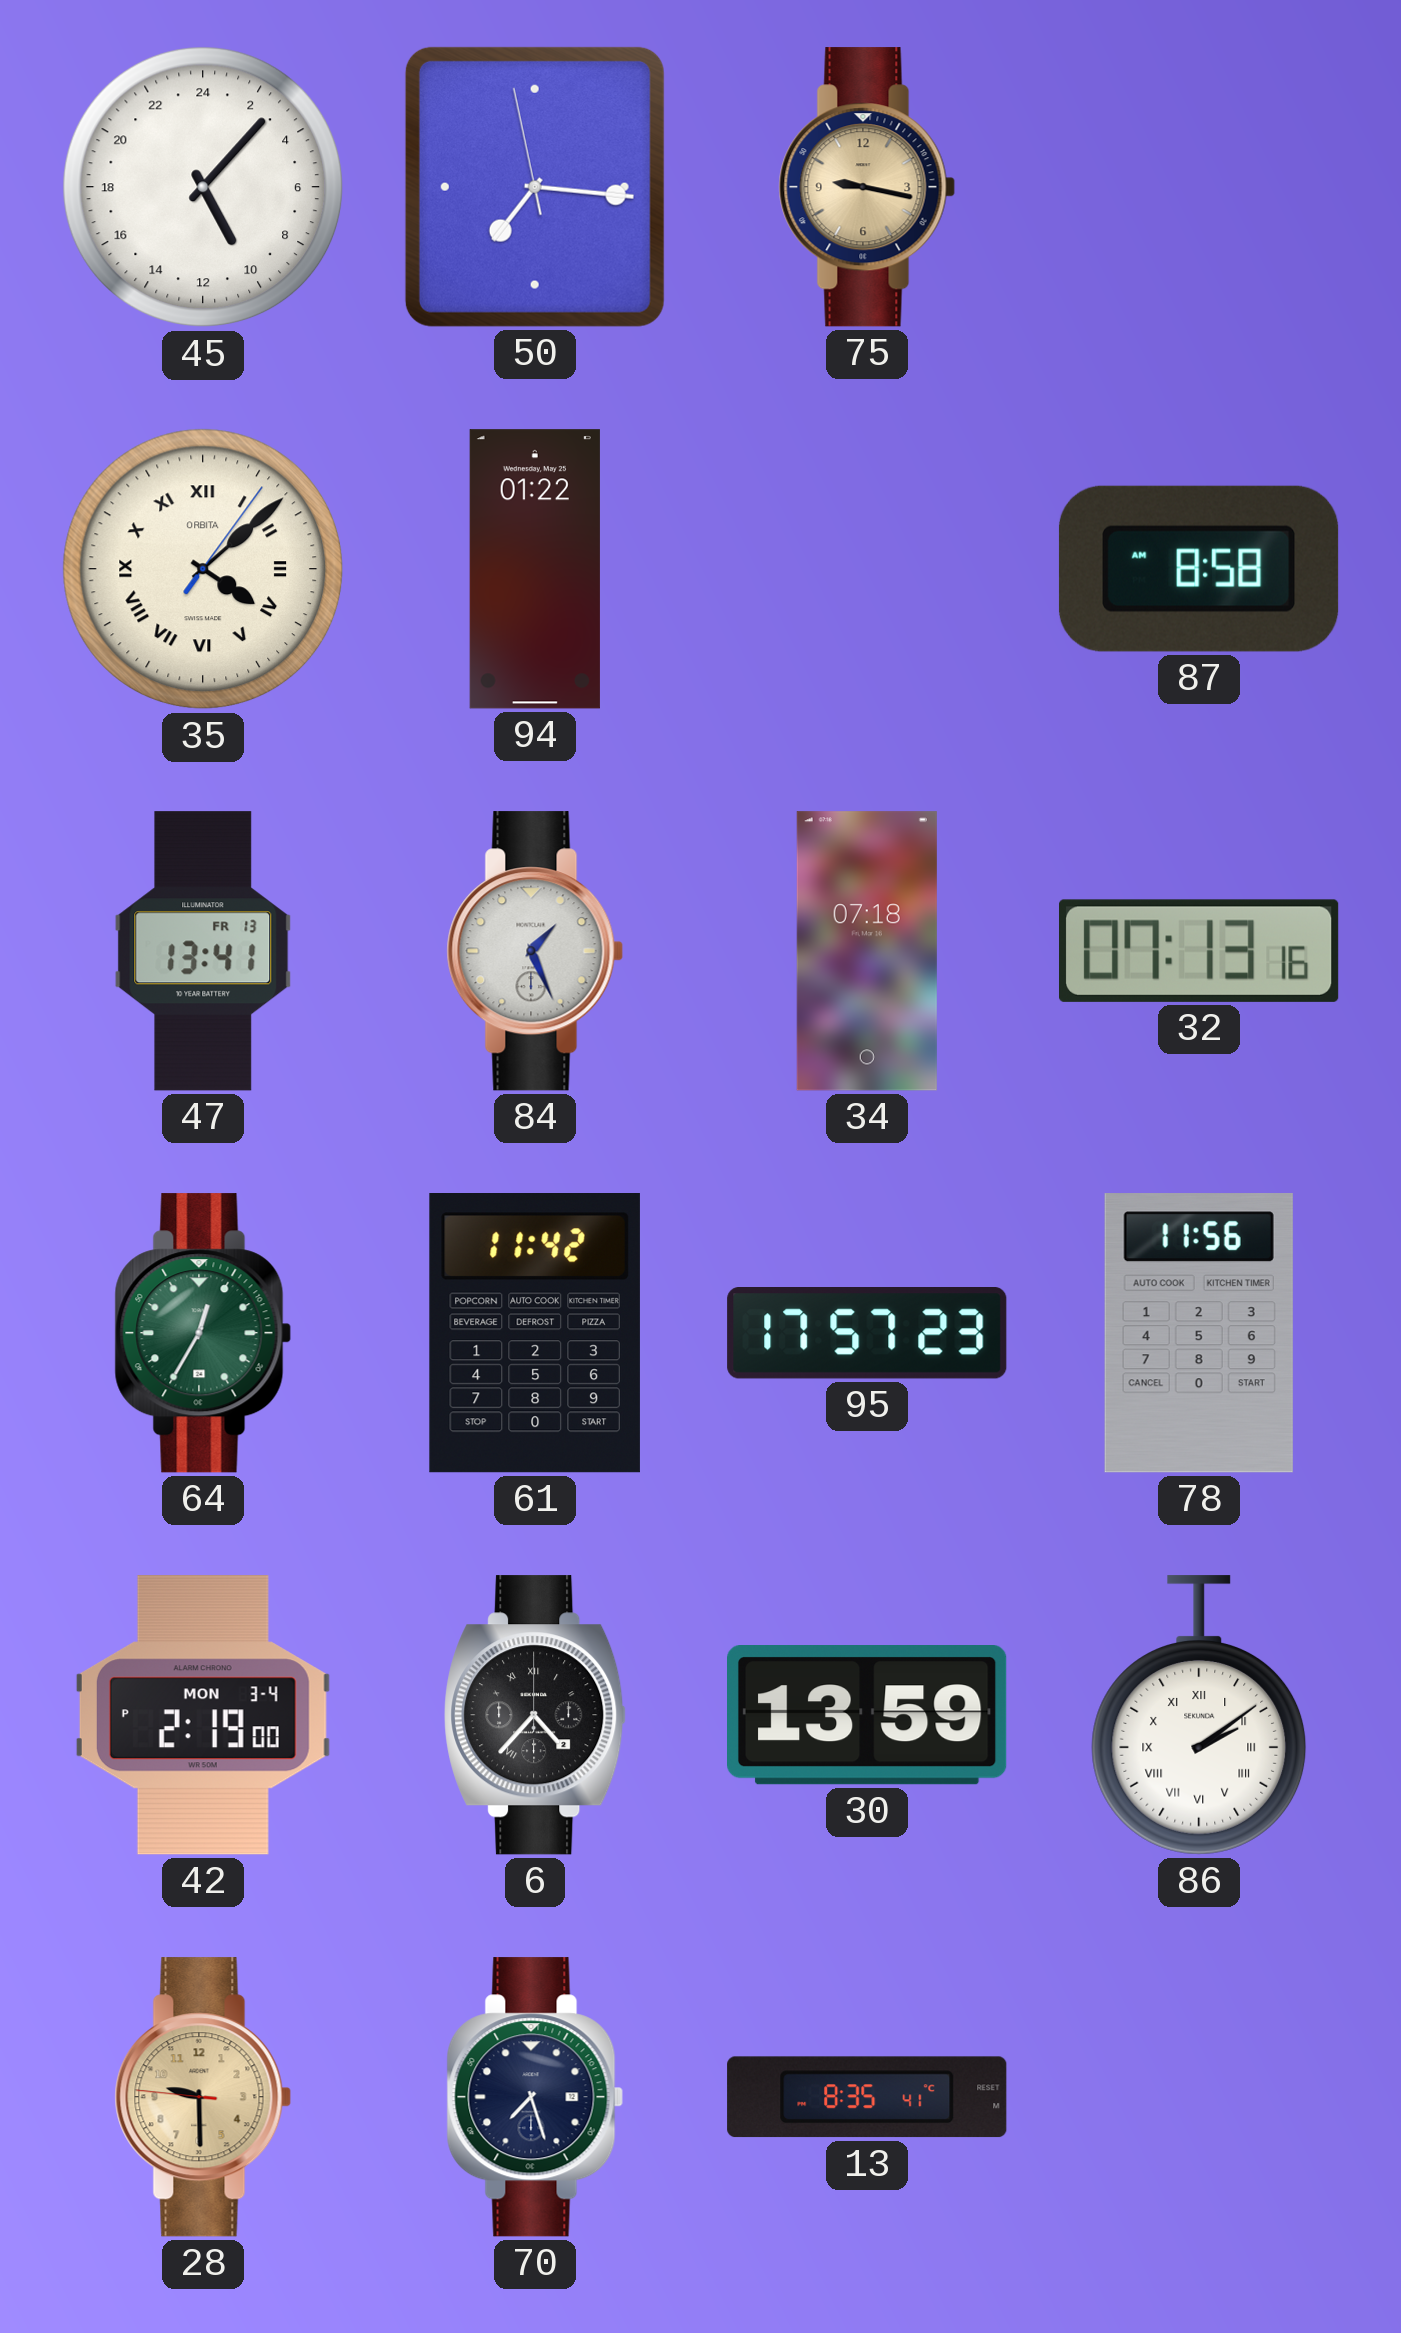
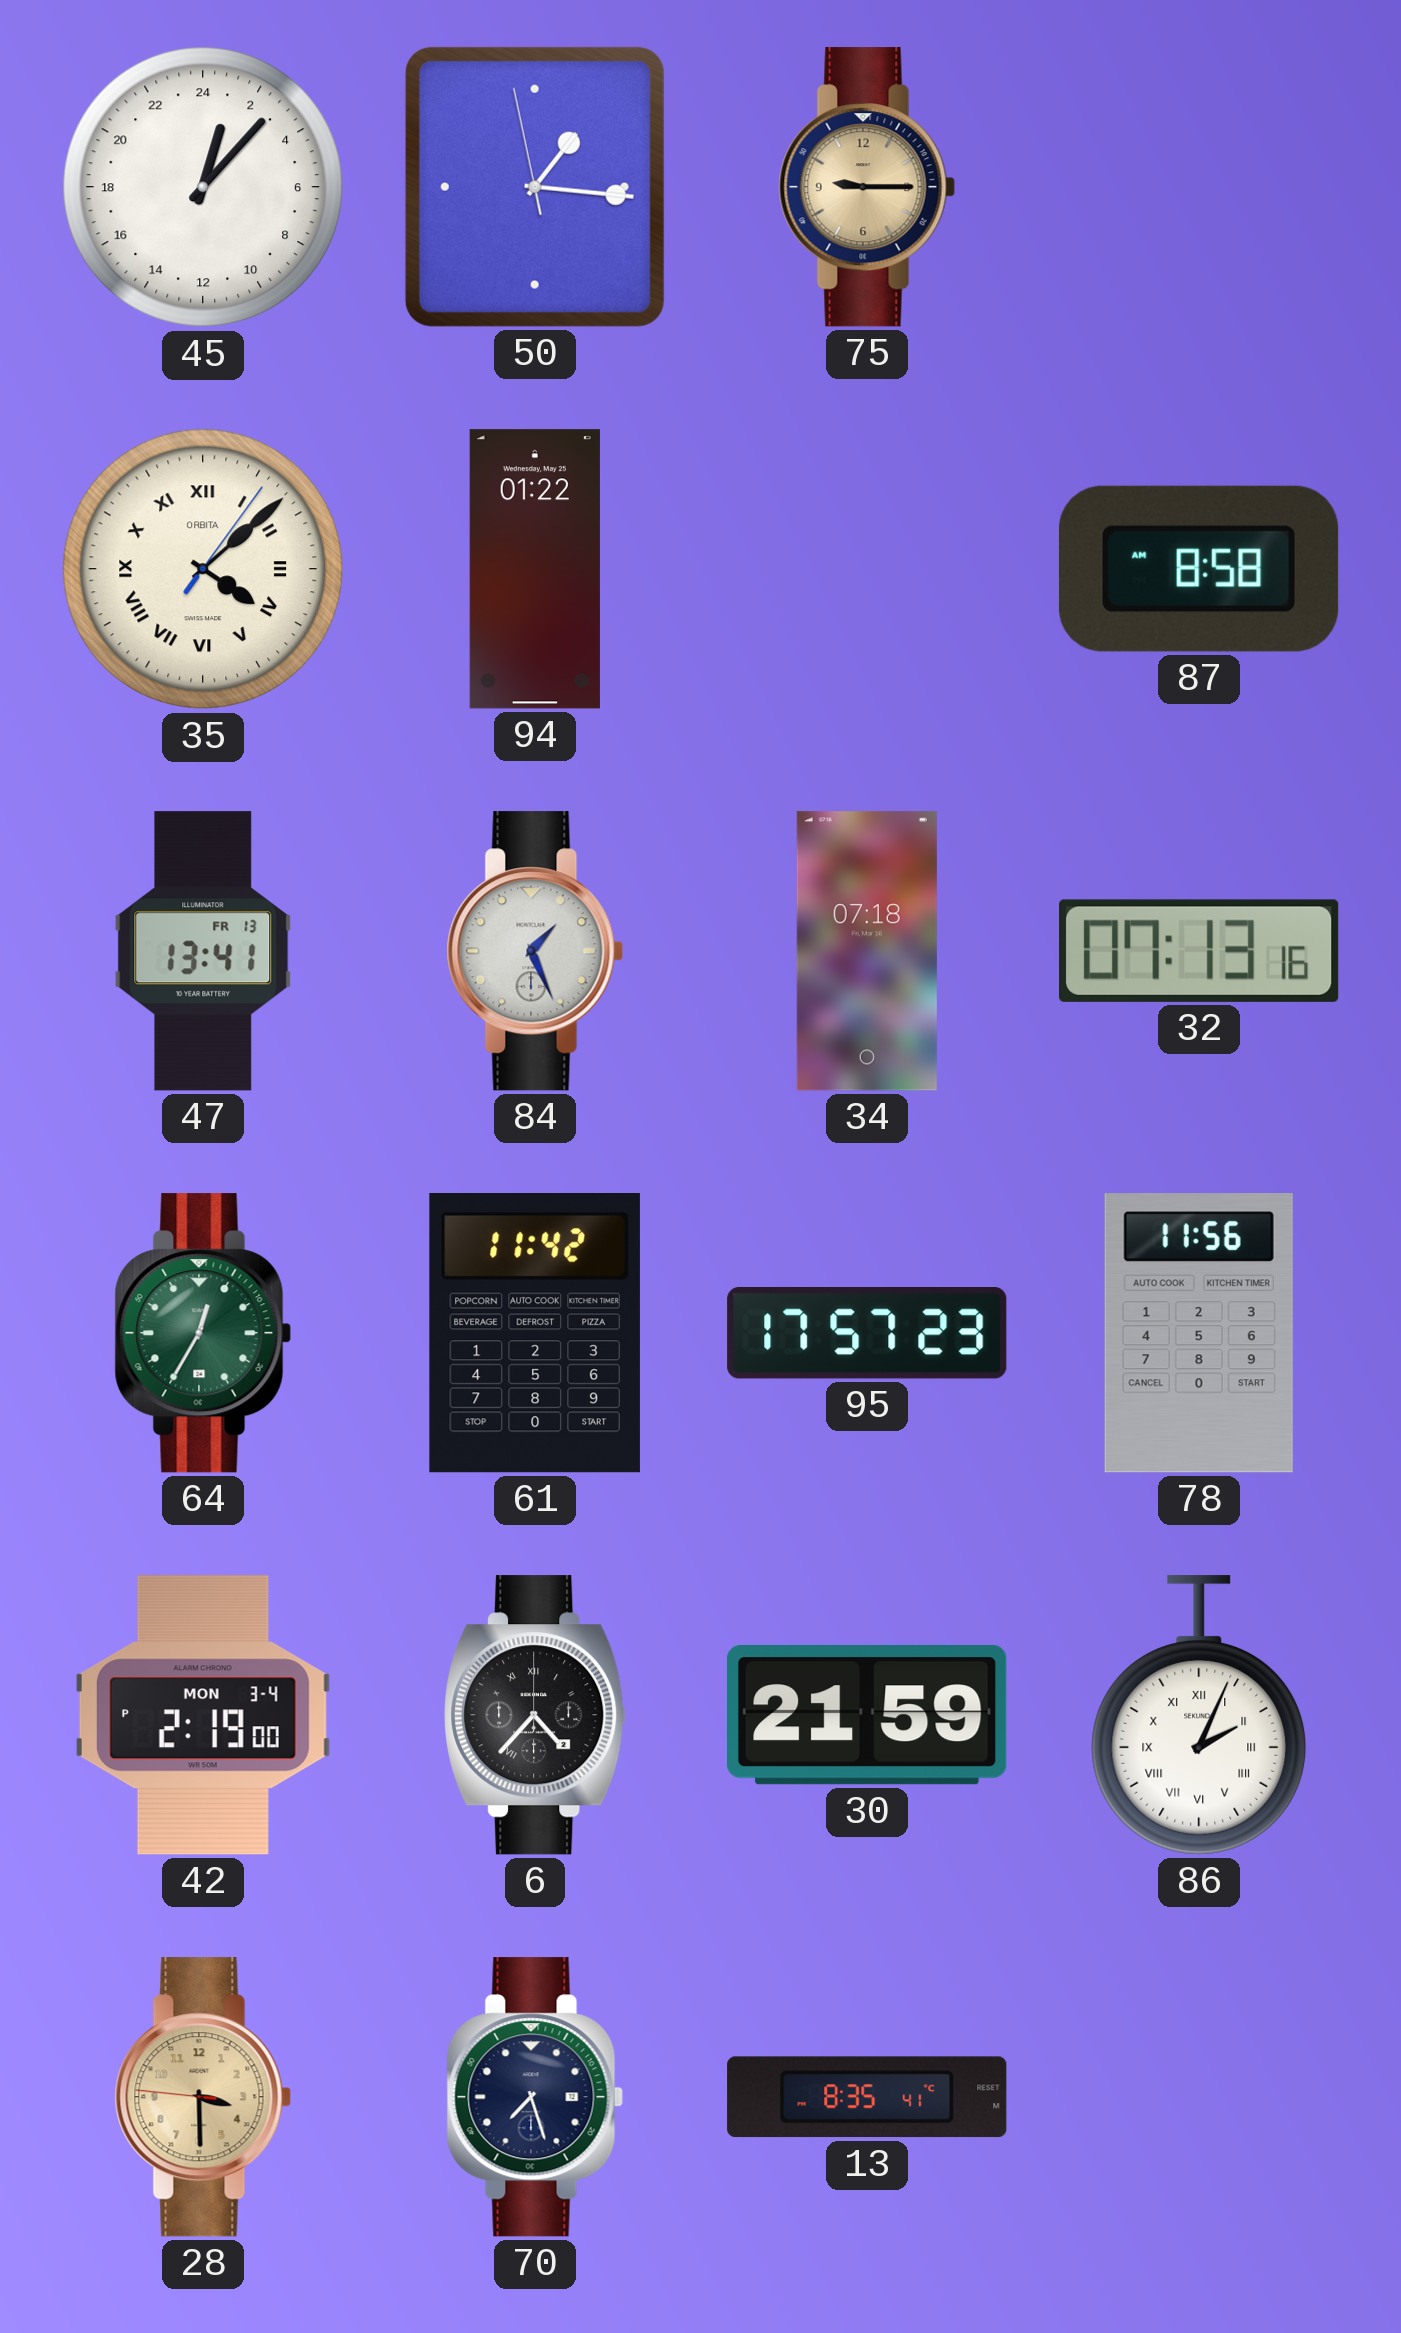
45: 10:07 -> 1:07 (203, 187)
50: 7:15 -> 1:15 (535, 187)
75: 9:17 -> 9:15 (867, 187)
30: 13:59 -> 21:59 (868, 1716)
86: 2:09 -> 2:04 (1199, 1715)
28: 9:29 -> 3:29 (203, 2097)
